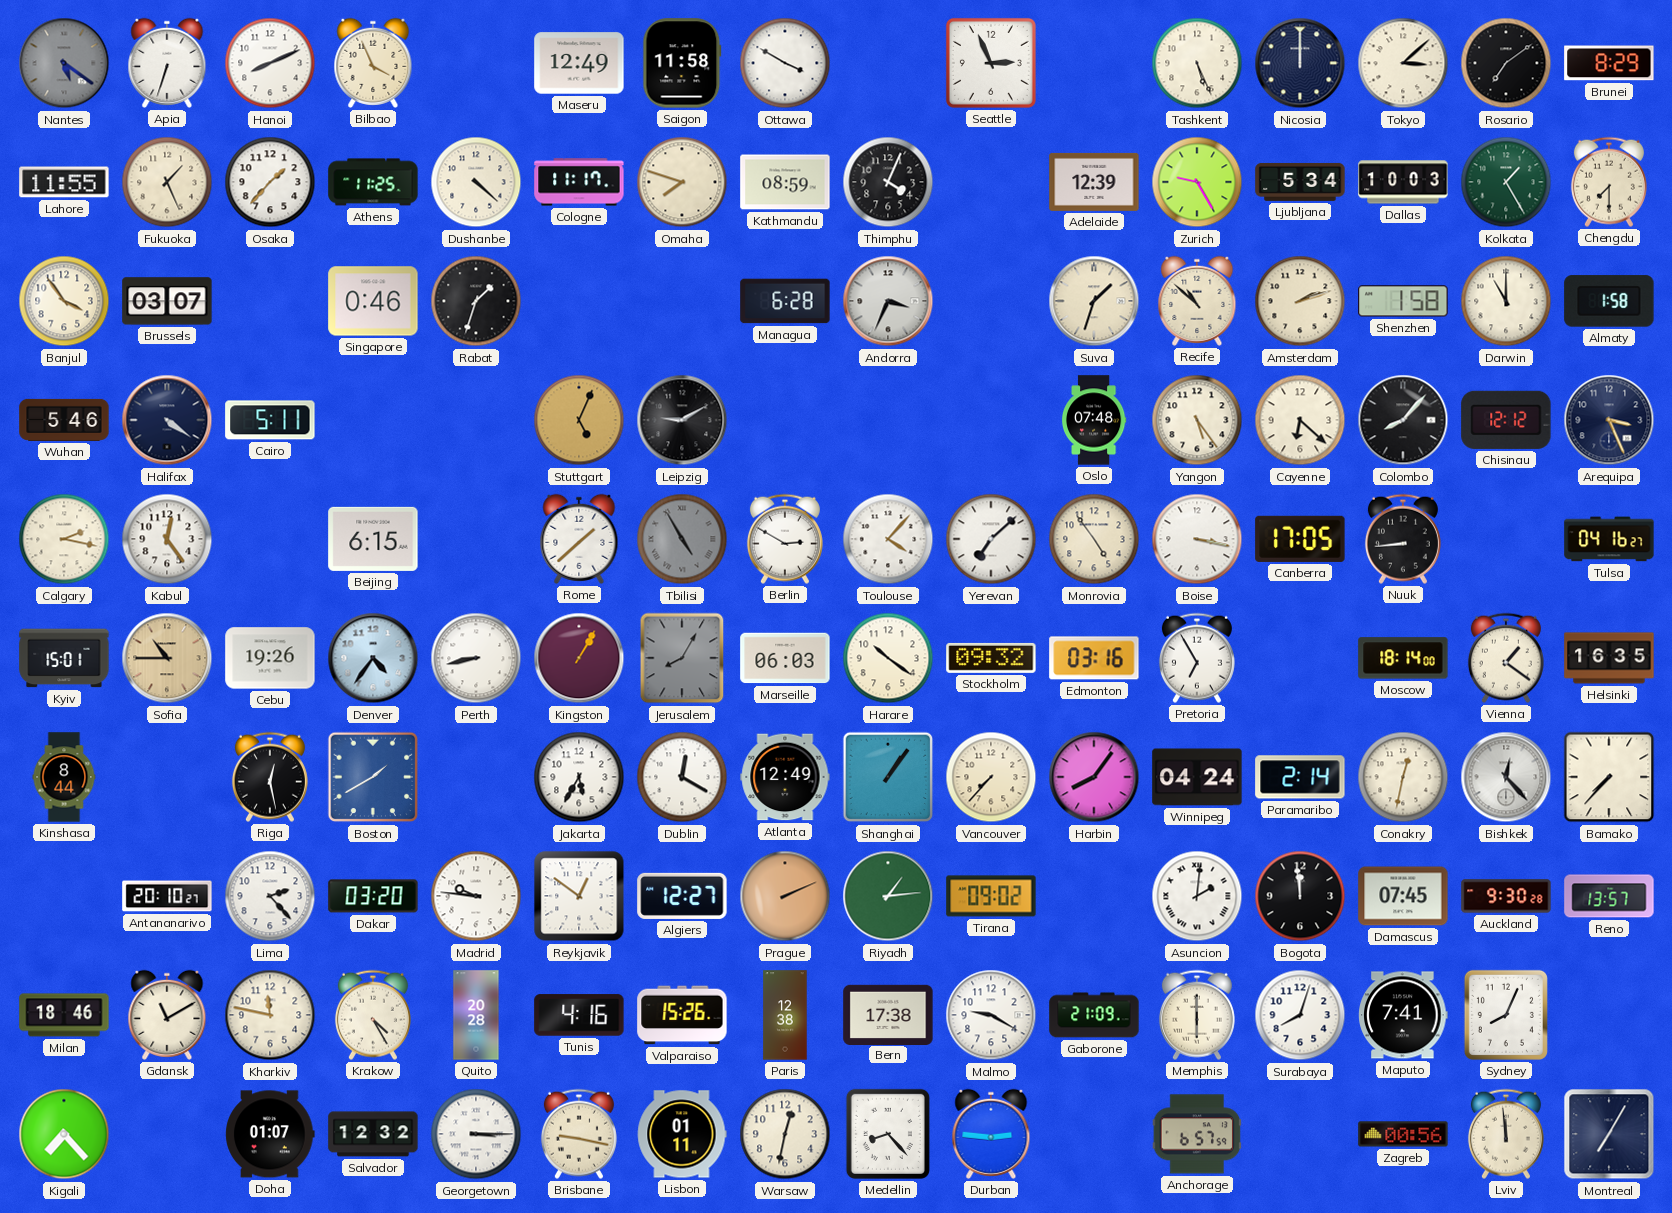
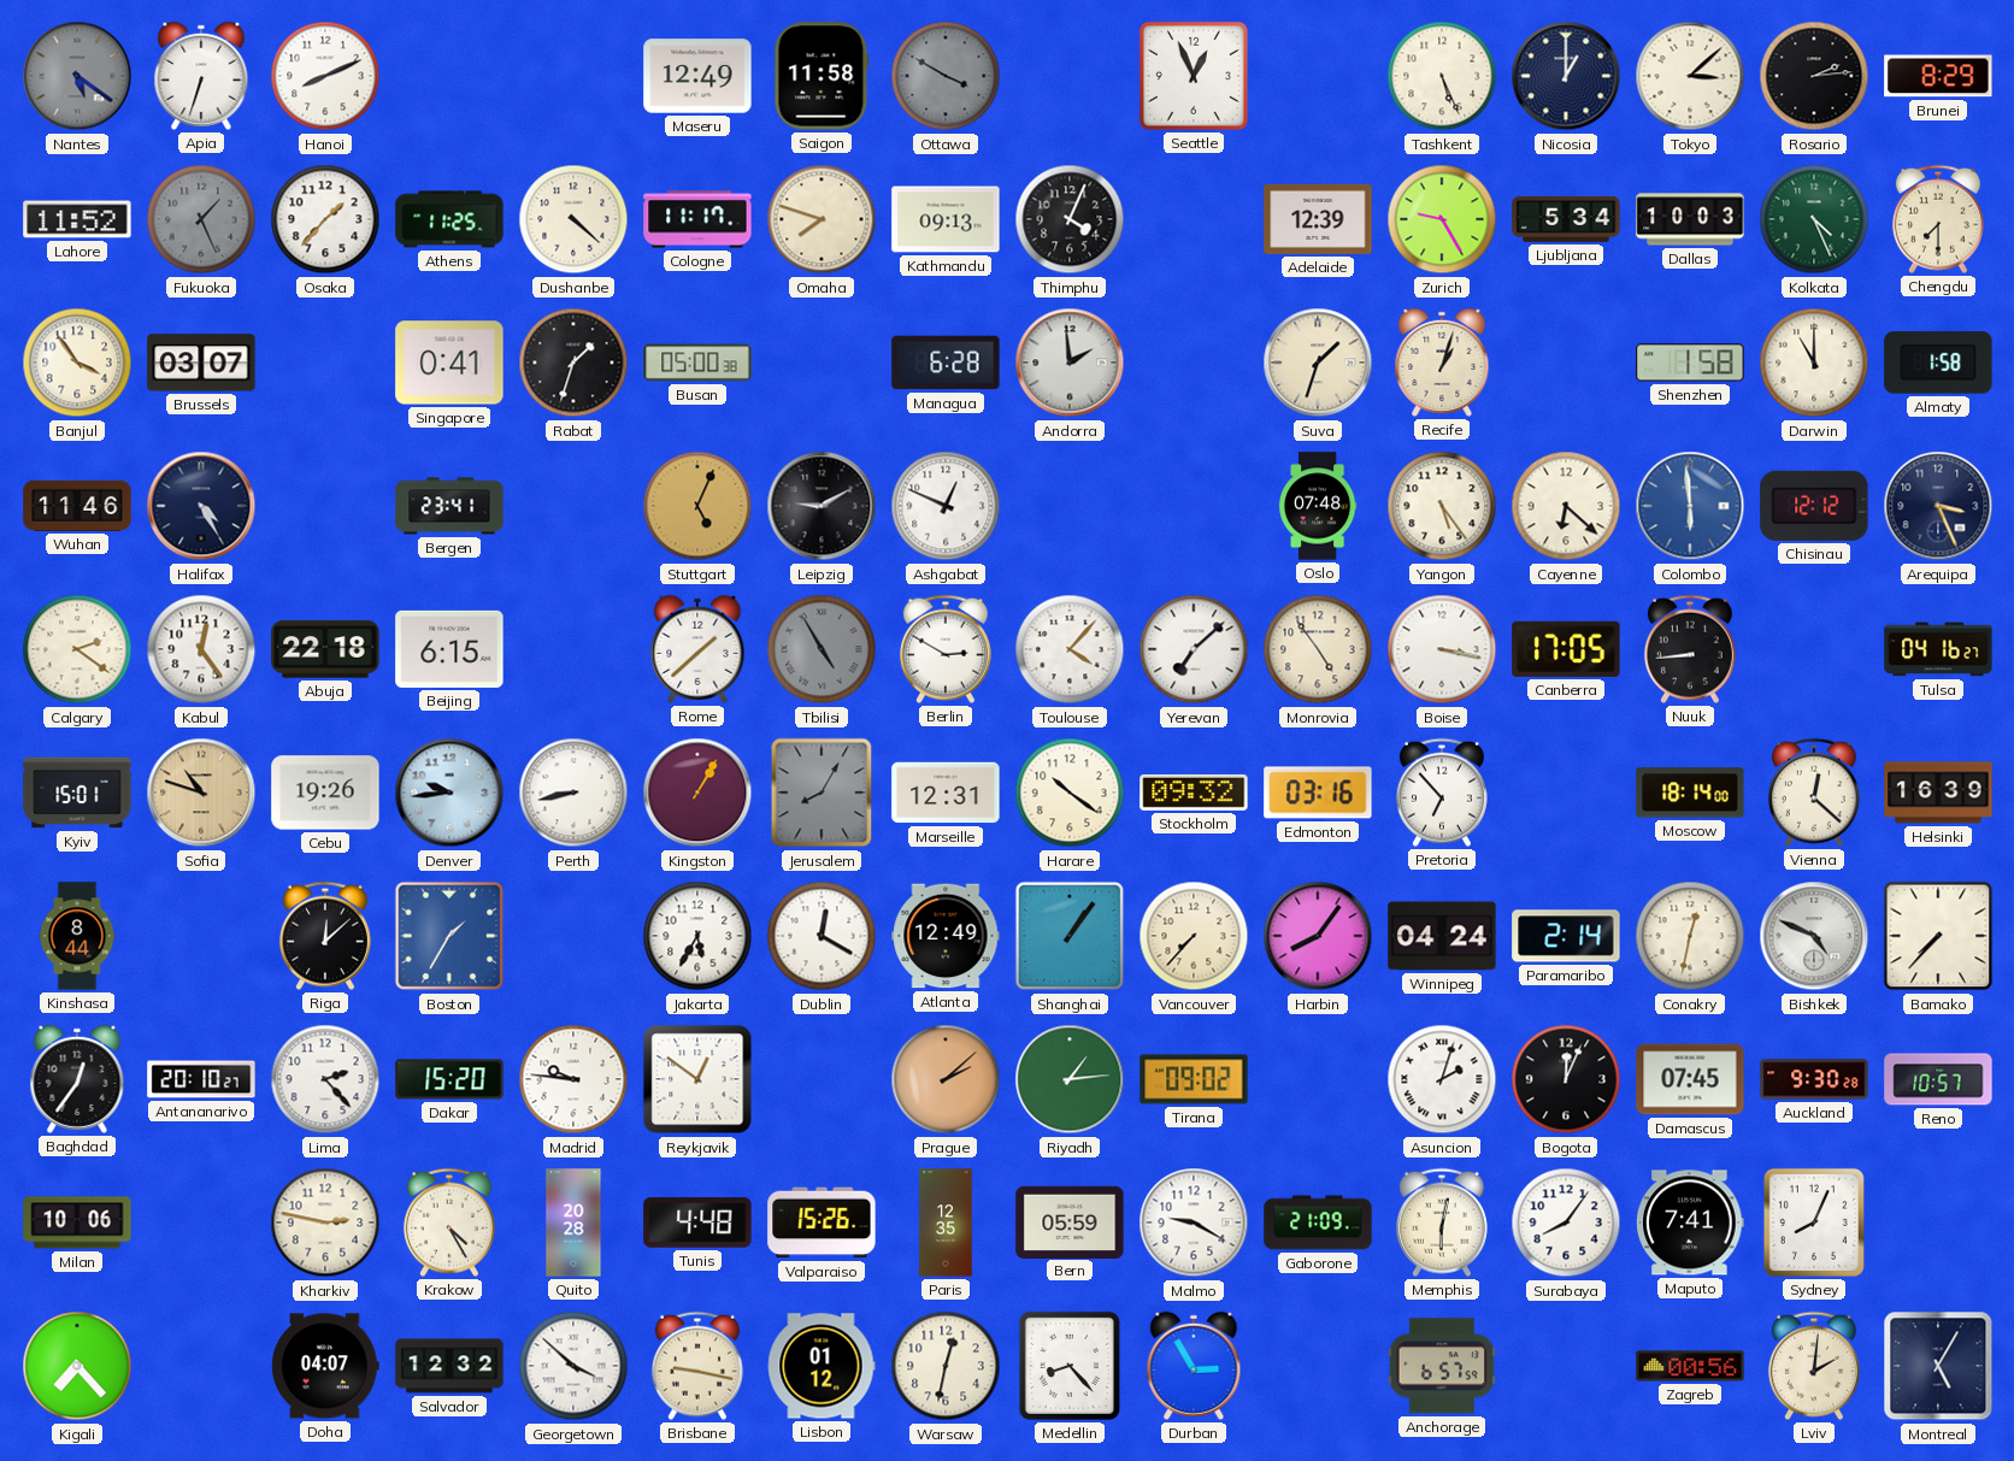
Bilbao: 3:56 -> none (373, 63)
Ottawa dial: white -> grey (946, 76)
Seattle: 2:56 -> 12:56 (1194, 76)
Nicosia: 12:00 -> 1:00 (1566, 76)
Rosario: 7:09 -> 2:14 (1814, 76)
Lahore: 11:55 -> 11:52 (77, 219)
Fukuoka dial: cream -> grey (201, 219)
Kathmandu: 08:59 -> 09:13 (946, 219)
Kolkata: 1:25 -> 4:26 (1814, 219)
Singapore: 0:46 -> 0:41 (449, 363)
Busan: none -> 05:00 (697, 363)
Andorra: 3:34 -> 1:59 (1070, 363)
Recife: 10:52 -> 1:03 (1442, 363)
Amsterdam: 2:12 -> none (1300, 301)
Wuhan: 5:46 -> 11:46 (77, 506)
Halifax: 4:21 -> 4:25 (201, 506)
Cairo: 5:11 -> none (270, 420)
Bergen: none -> 23:41 (449, 506)
Ashgabat: none -> 12:49 (946, 506)
Colombo: 8:07 -> 5:59 (1690, 506)
Colombo dial: black -> blue (1690, 506)
Calgary: 2:17 -> 2:21 (77, 649)
Abuja: none -> 22:18 (325, 649)
Sofia: 10:45 -> 10:48 (201, 793)
Denver: 4:36 -> 9:44 (449, 793)
Marseille: 06:03 -> 12:31 (946, 793)
Pretoria: 6:55 -> 6:53 (1442, 793)
Vienna: 1:21 -> 12:22 (1814, 793)
Helsinki: 16:35 -> 16:39 (1938, 793)
Riga: 12:28 -> 12:08 (325, 936)
Boston: 1:40 -> 1:35 (449, 936)
Bishkek: 12:23 -> 4:49 (1814, 936)
Baghdad: none -> 12:36 (77, 1079)
Dakar: 03:20 -> 15:20 (449, 1079)
Algiers: 12:27 -> none (682, 896)
Prague: 2:11 -> 2:08 (946, 1079)
Asuncion: 2:01 -> 2:03 (1442, 1079)
Bogota: 11:59 -> 12:04 (1566, 1079)
Reno: 13:57 -> 10:57 (1938, 1079)
Milan: 18:46 -> 10:06 (77, 1223)
Gdansk: 11:10 -> none (167, 1015)
Kharkiv: 11:47 -> 2:47 (325, 1223)
Tunis: 4:16 -> 4:48 (697, 1223)
Paris: 12:38 -> 12:35 (946, 1223)
Bern: 17:38 -> 05:59 (1070, 1221)
Memphis: 6:00 -> 6:02 (1442, 1223)
Surabaya: 8:03 -> 8:06 (1566, 1223)
Doha: 01:07 -> 04:07 (325, 1366)
Georgetown: 3:15 -> 3:52 (573, 1366)
Lisbon: 01:11 -> 01:12 (821, 1366)
Durban: 2:46 -> 2:55 (1194, 1366)
Lviv: 11:59 -> 2:01 (1814, 1366)
Montreal: 7:05 -> 5:05 (1938, 1366)
